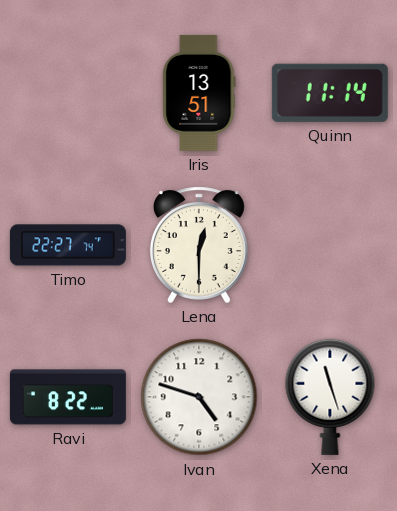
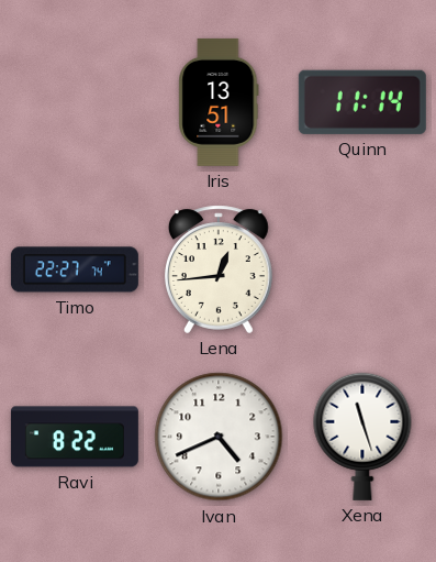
Lena: 12:30 -> 12:44 (219, 269)
Ivan: 4:48 -> 4:41 (219, 437)
